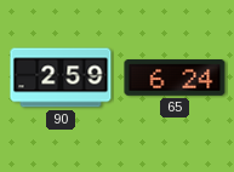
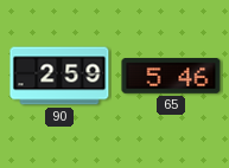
65: 6:24 -> 5:46 (171, 76)
